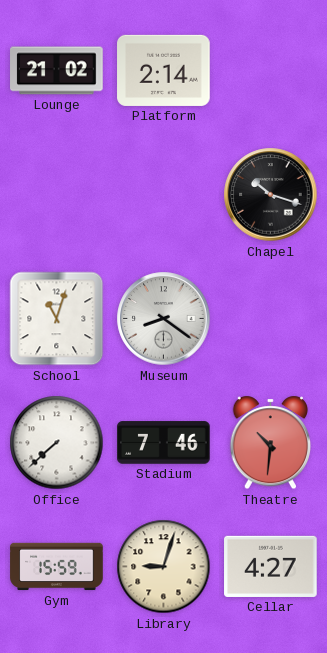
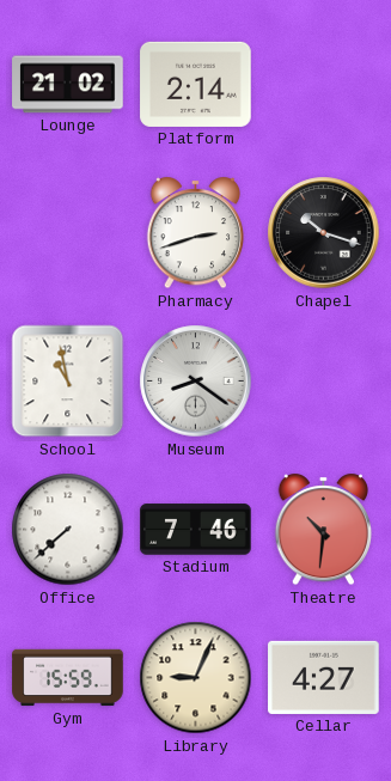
Pharmacy: none -> 2:42 (196, 233)
School: 11:03 -> 10:58 (68, 382)
Library: 9:03 -> 9:04 (196, 678)
